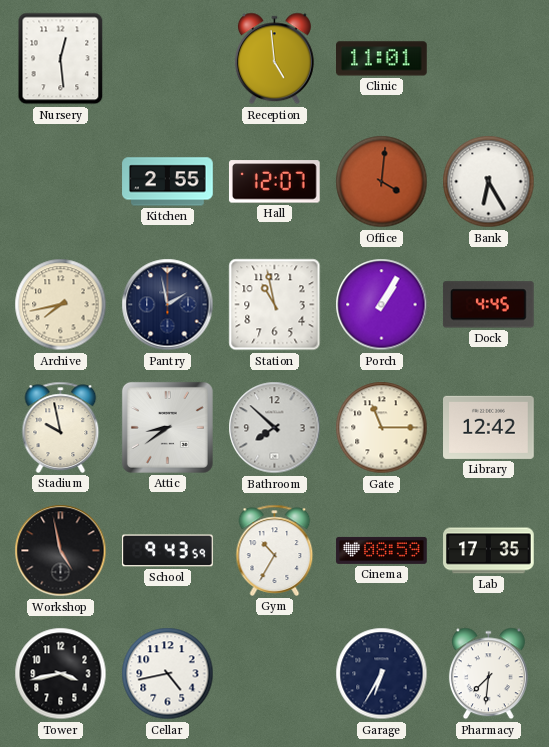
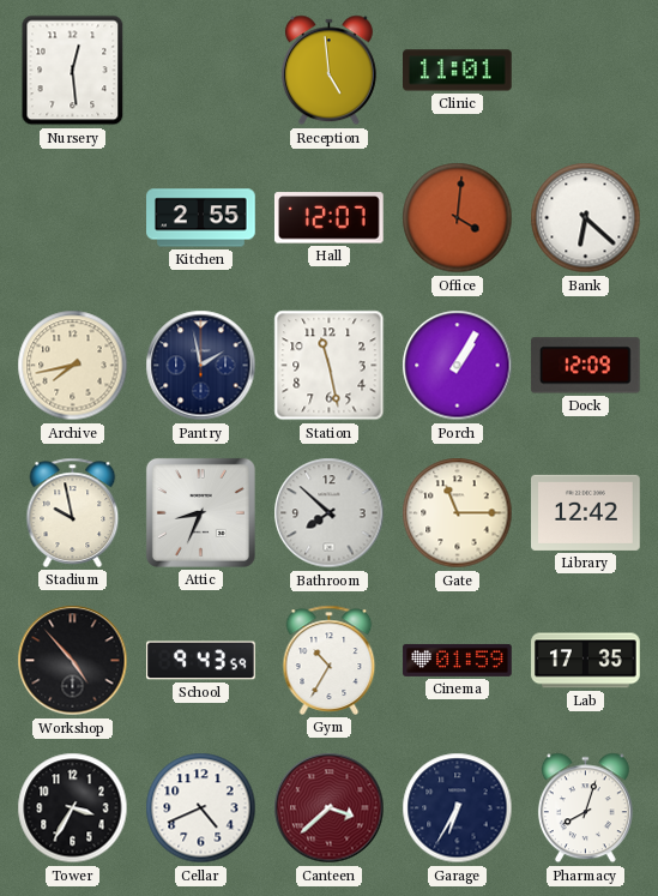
Bank: 6:25 -> 6:22 (586, 218)
Station: 10:58 -> 11:28 (330, 366)
Dock: 4:45 -> 12:09 (585, 366)
Attic: 8:39 -> 8:34 (200, 512)
Workshop: 4:58 -> 4:53 (73, 661)
Cinema: 08:59 -> 01:59 (458, 660)
Tower: 3:43 -> 3:35 (73, 808)
Cellar: 4:43 -> 4:41 (201, 808)
Canteen: none -> 3:38 (330, 808)
Pharmacy: 7:31 -> 8:03 (585, 808)
